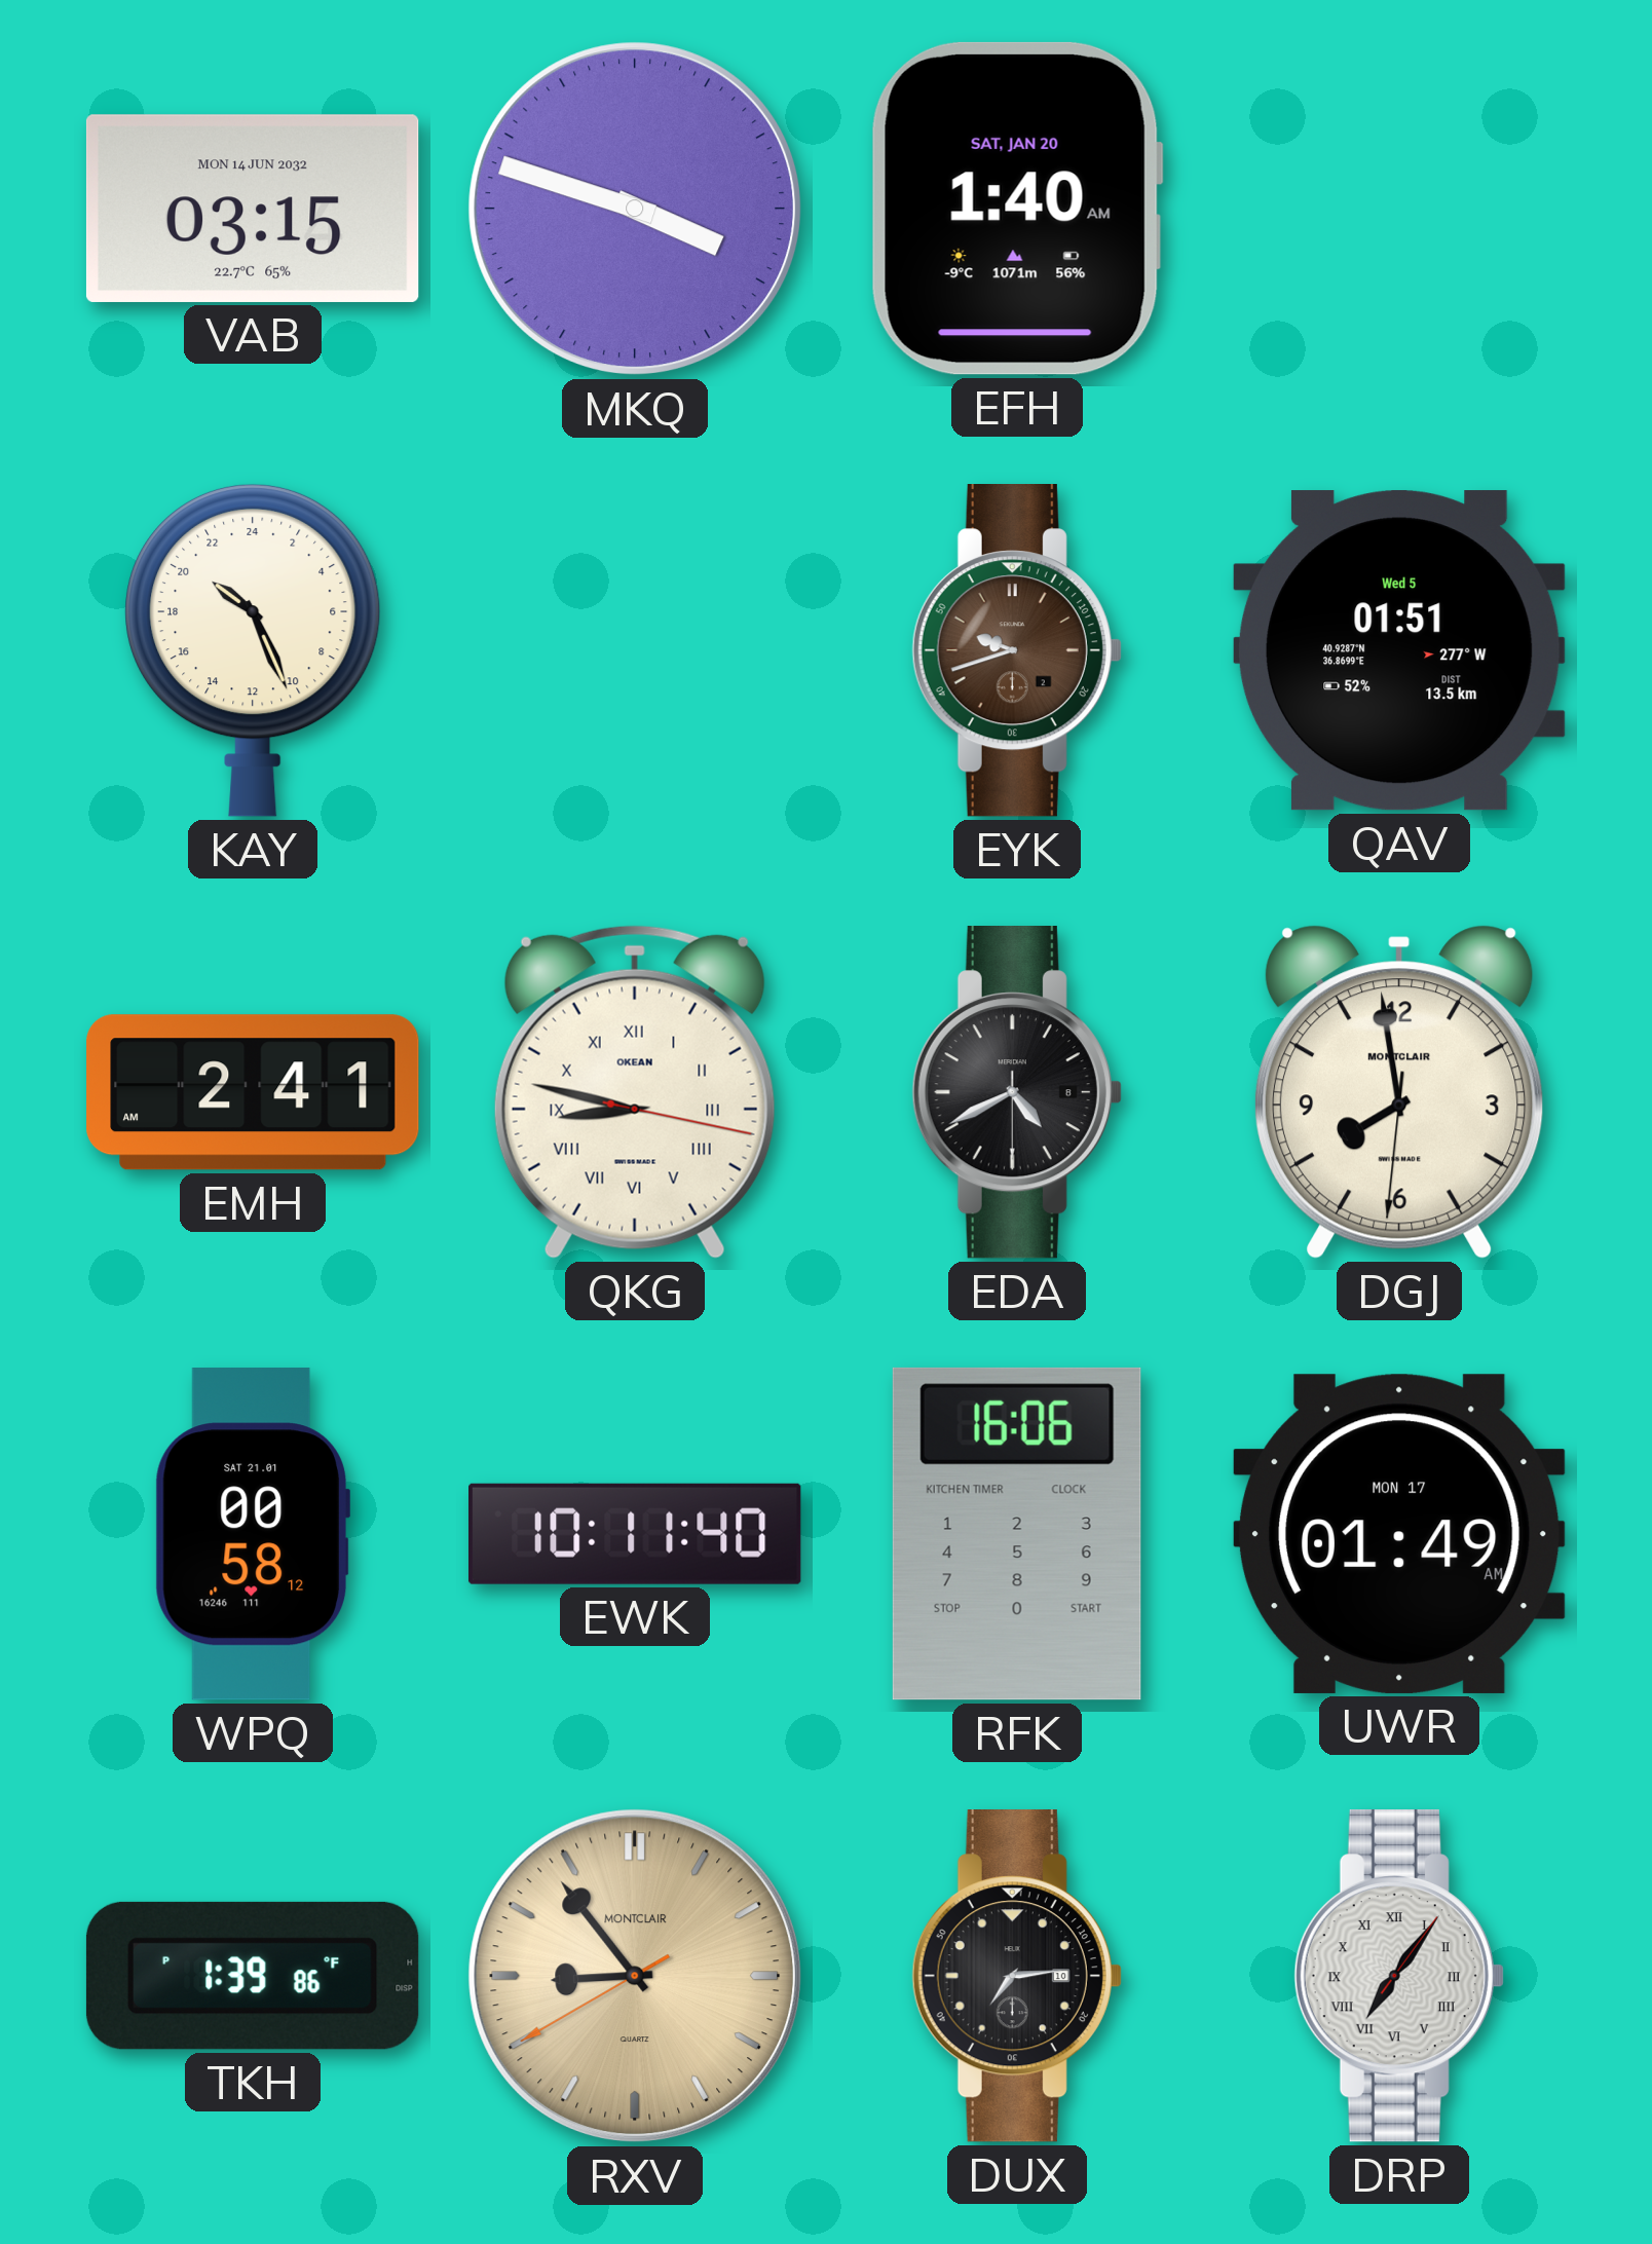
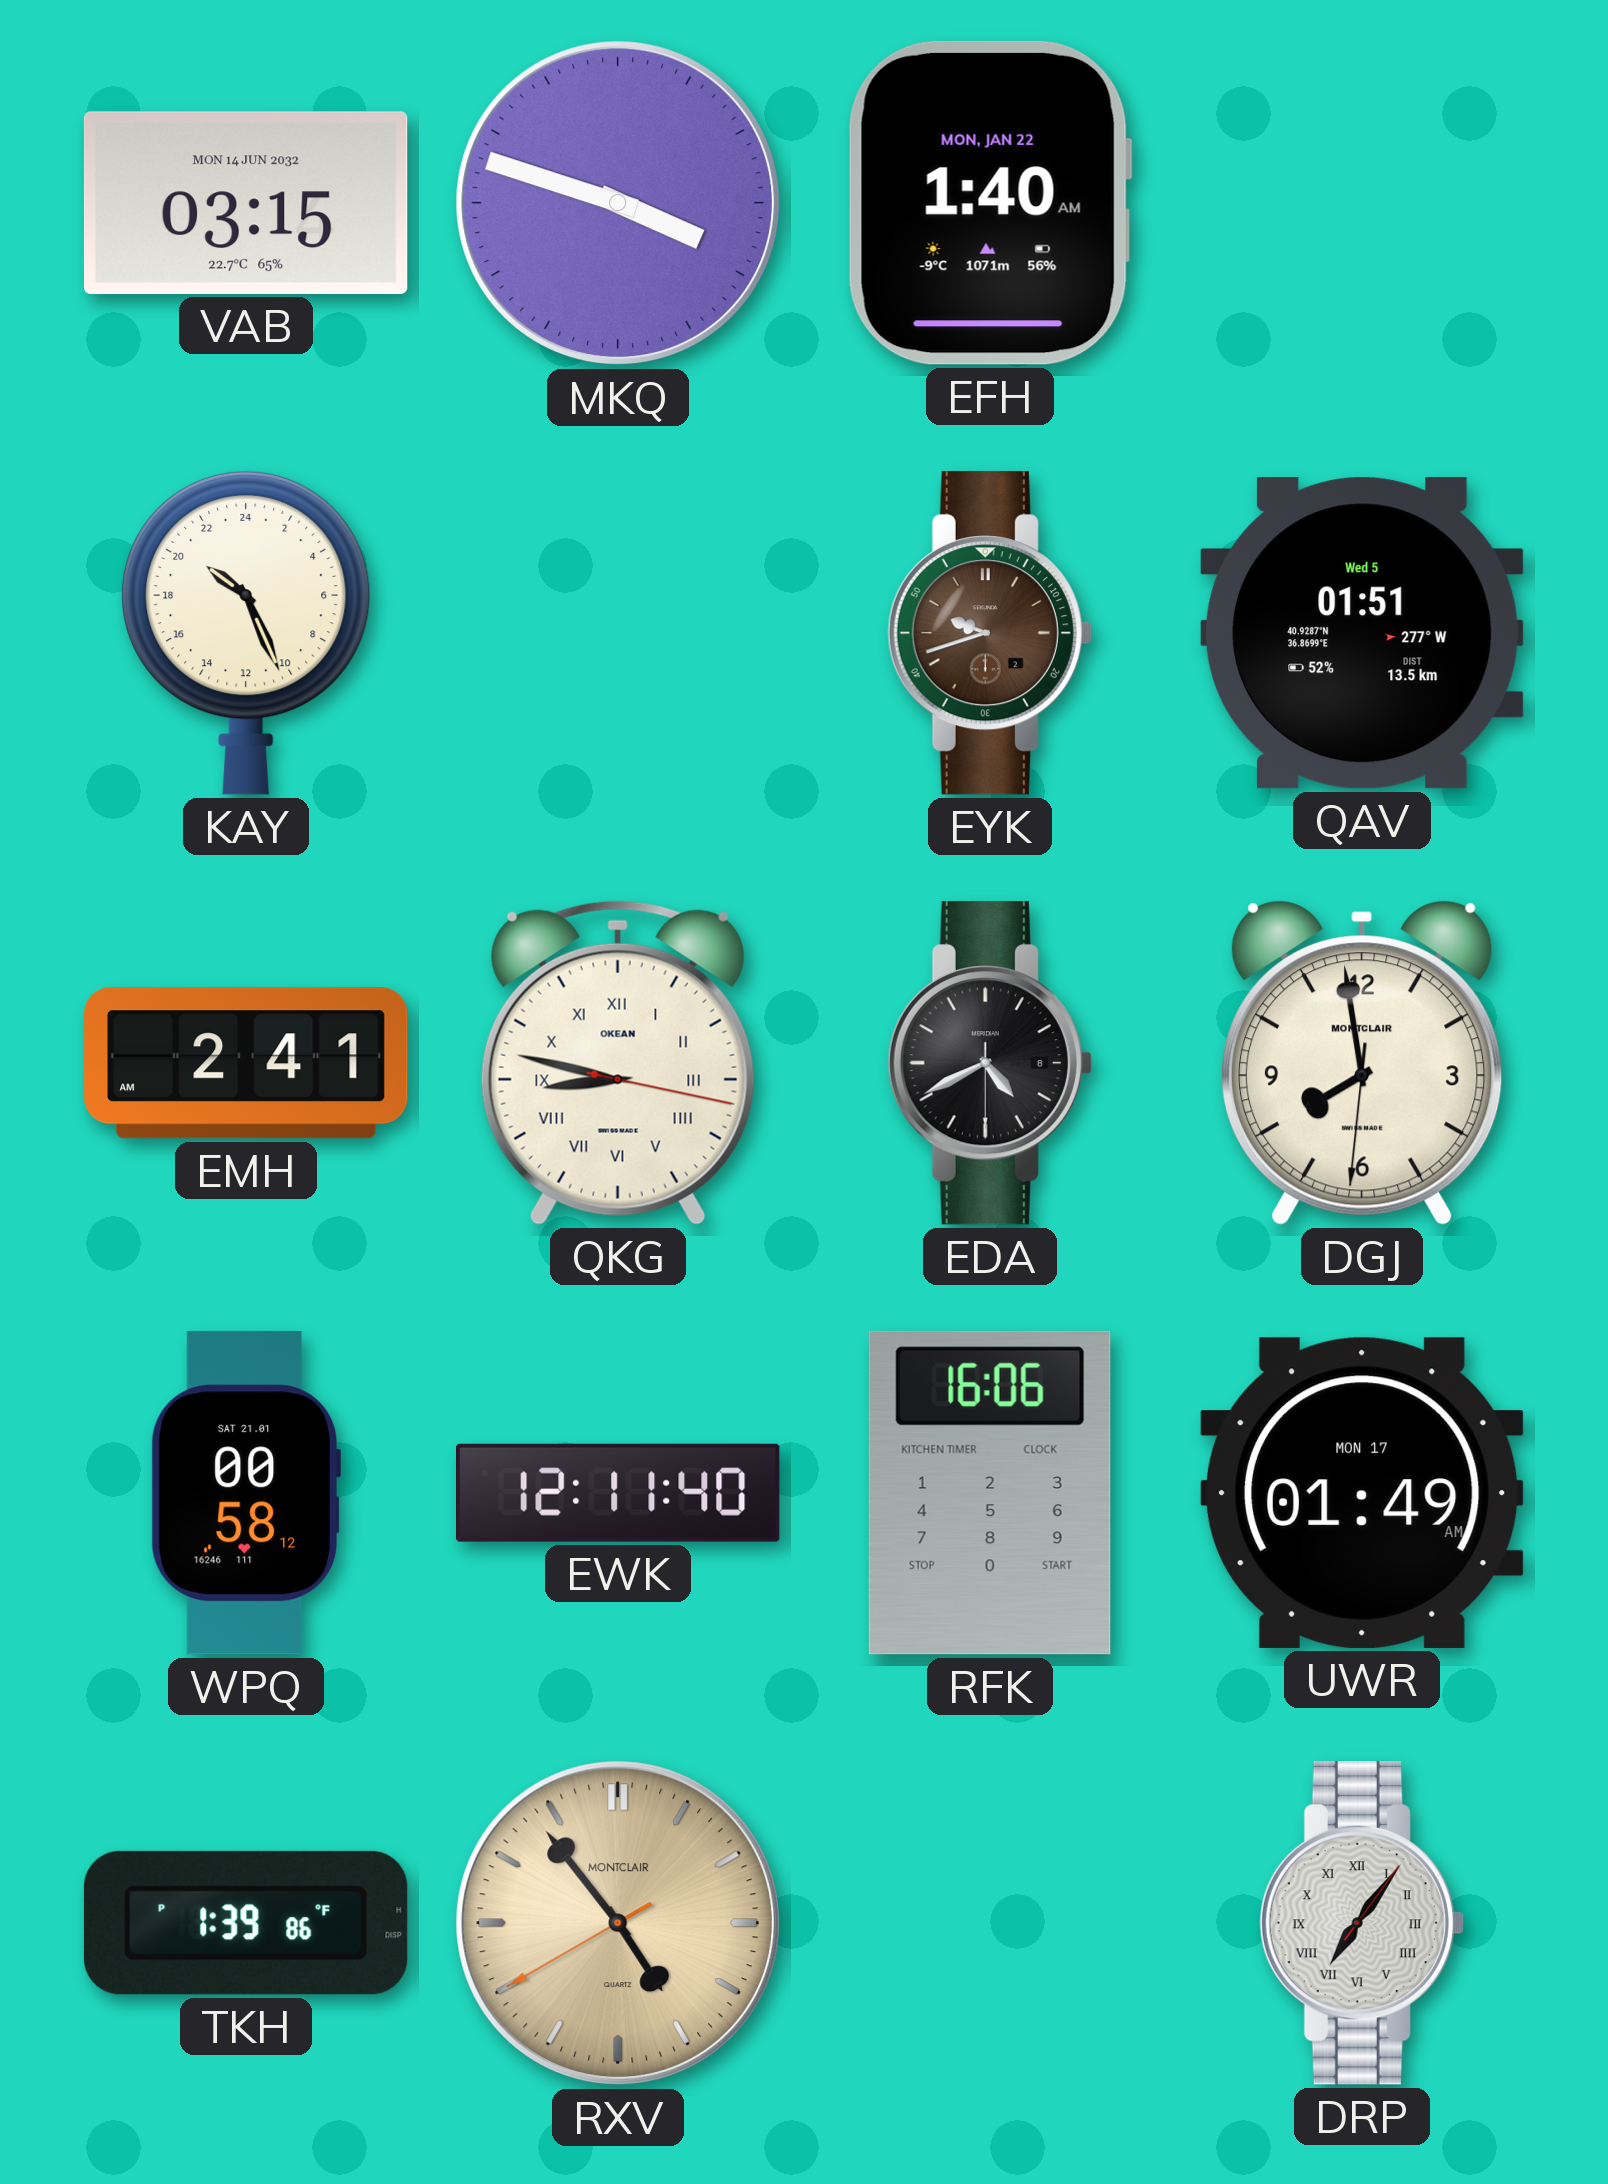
EFH date: SAT, JAN 20 -> MON, JAN 22 (990, 203)
EWK: 10:11 -> 12:11 (619, 1493)
RXV: 8:53 -> 4:53 (618, 1923)
DUX: 7:14 -> none (1017, 1977)
